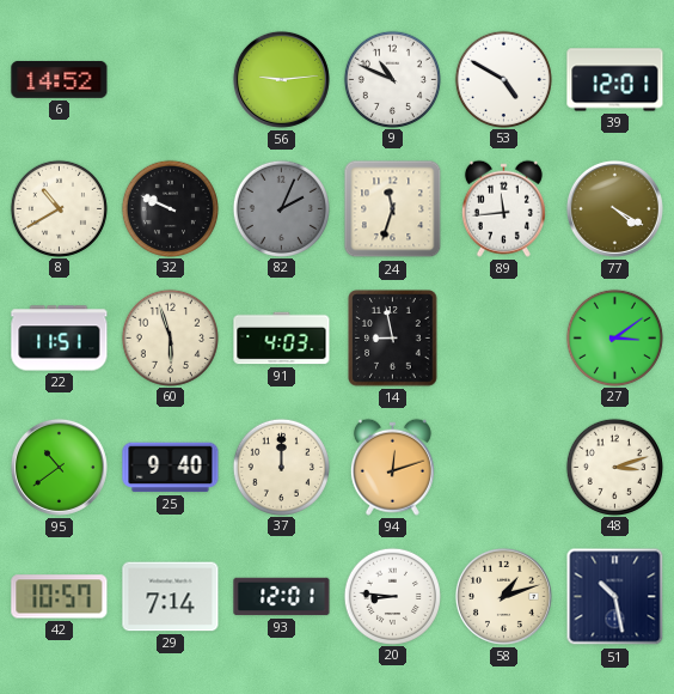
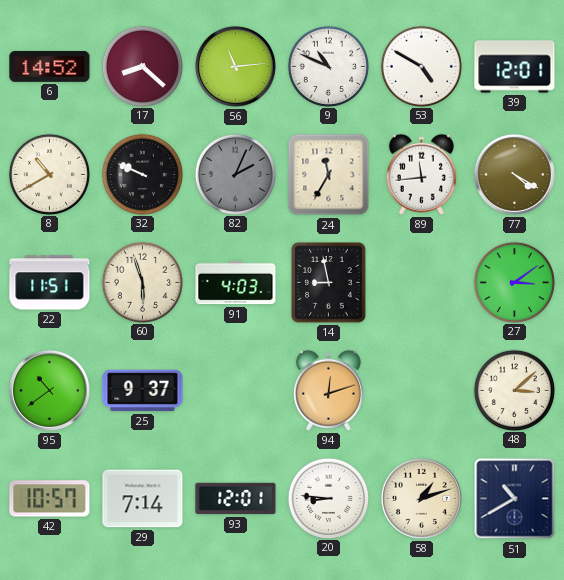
17: none -> 8:22 (142, 66)
56: 9:14 -> 11:14 (235, 66)
24: 11:33 -> 11:35 (329, 175)
25: 9:40 -> 9:37 (143, 391)
37: 12:00 -> none (281, 467)
48: 3:12 -> 3:08 (514, 390)
51: 10:28 -> 10:40 (515, 499)
